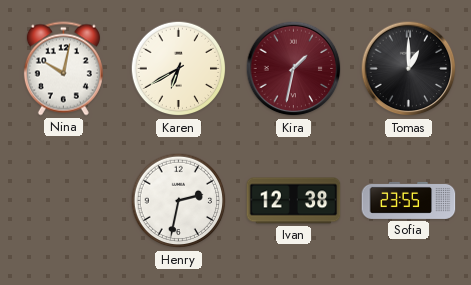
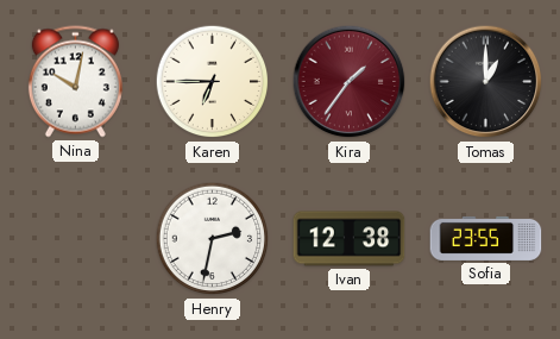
Karen: 6:40 -> 6:45 (213, 82)
Kira: 1:32 -> 1:36 (350, 82)
